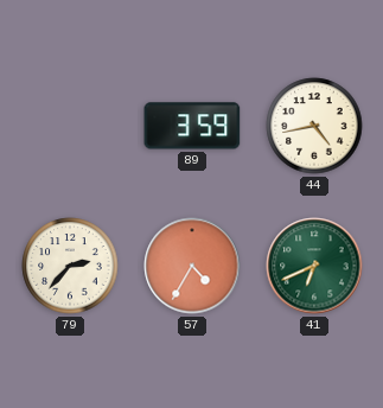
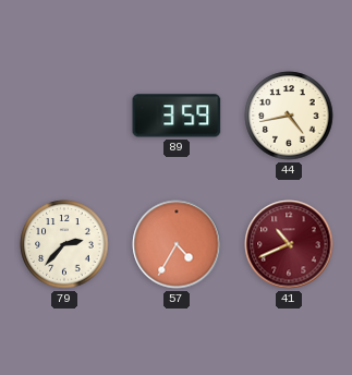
41: 6:41 -> 10:41 (289, 244)
41 dial: green -> burgundy (289, 244)
